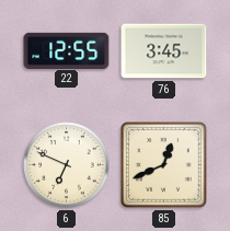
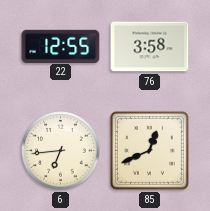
76: 3:45 -> 3:58 (150, 47)
6: 6:49 -> 6:44 (61, 151)
